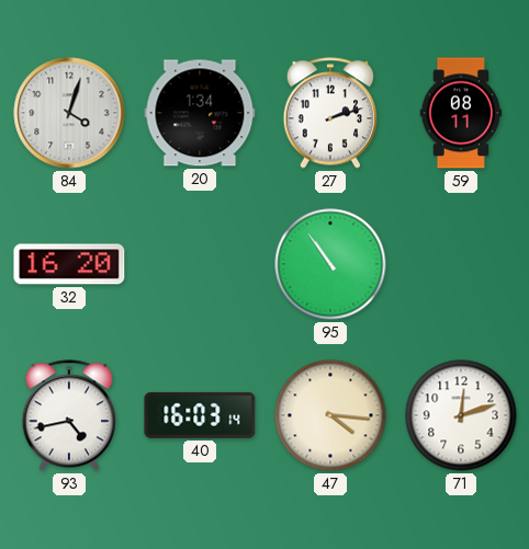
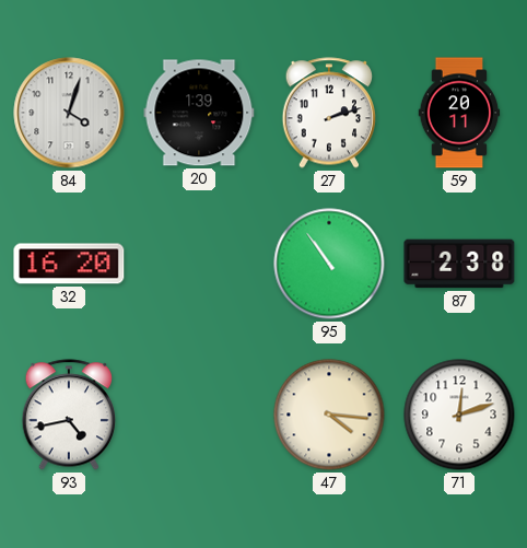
20: 1:34 -> 1:39 (199, 113)
59: 08:11 -> 20:11 (459, 113)
87: none -> 2:38 (459, 264)
40: 16:03 -> none (200, 415)
